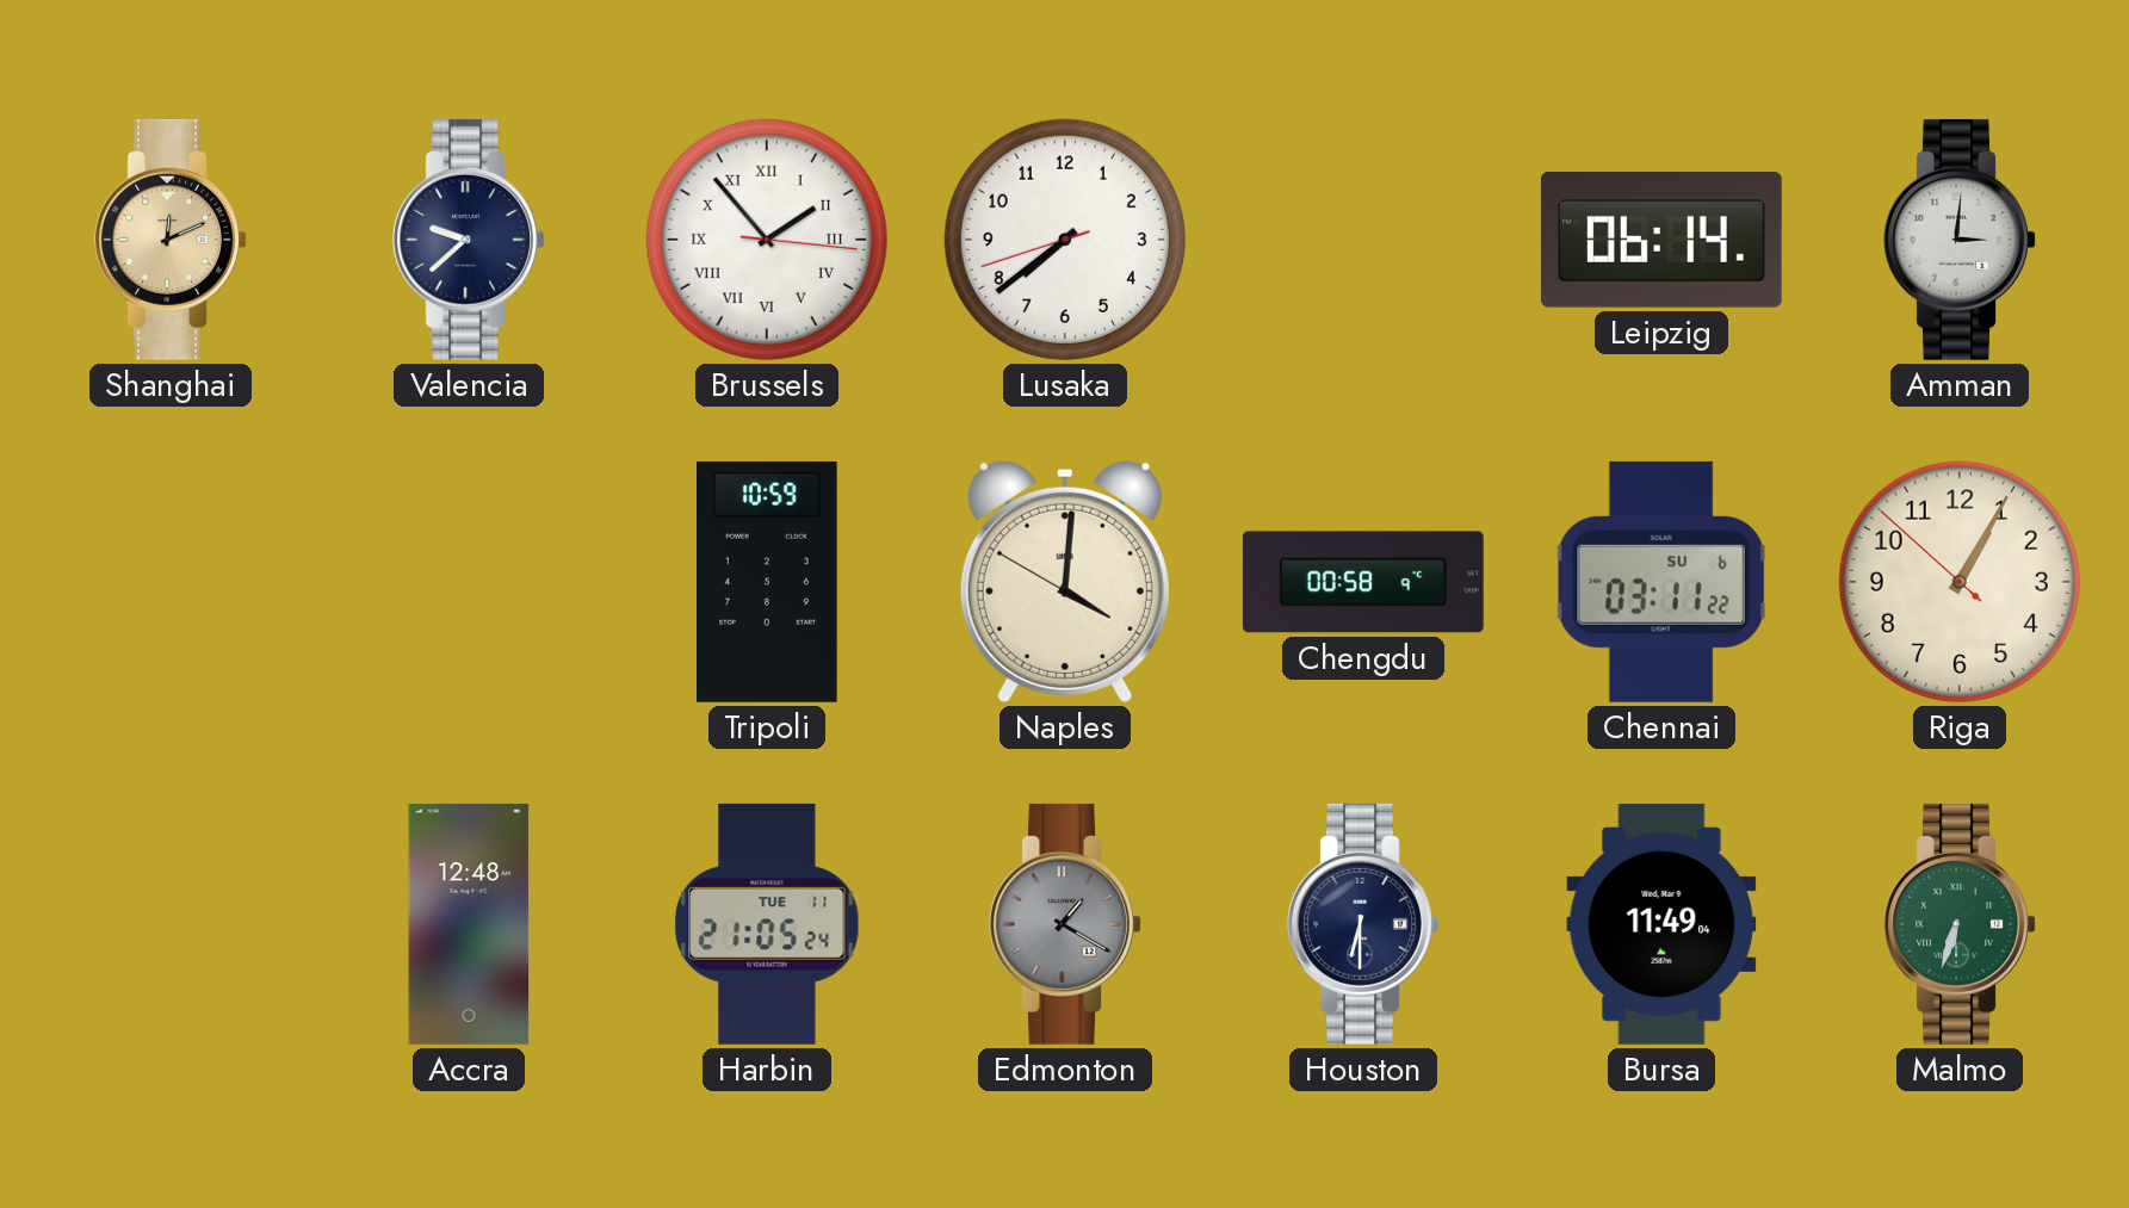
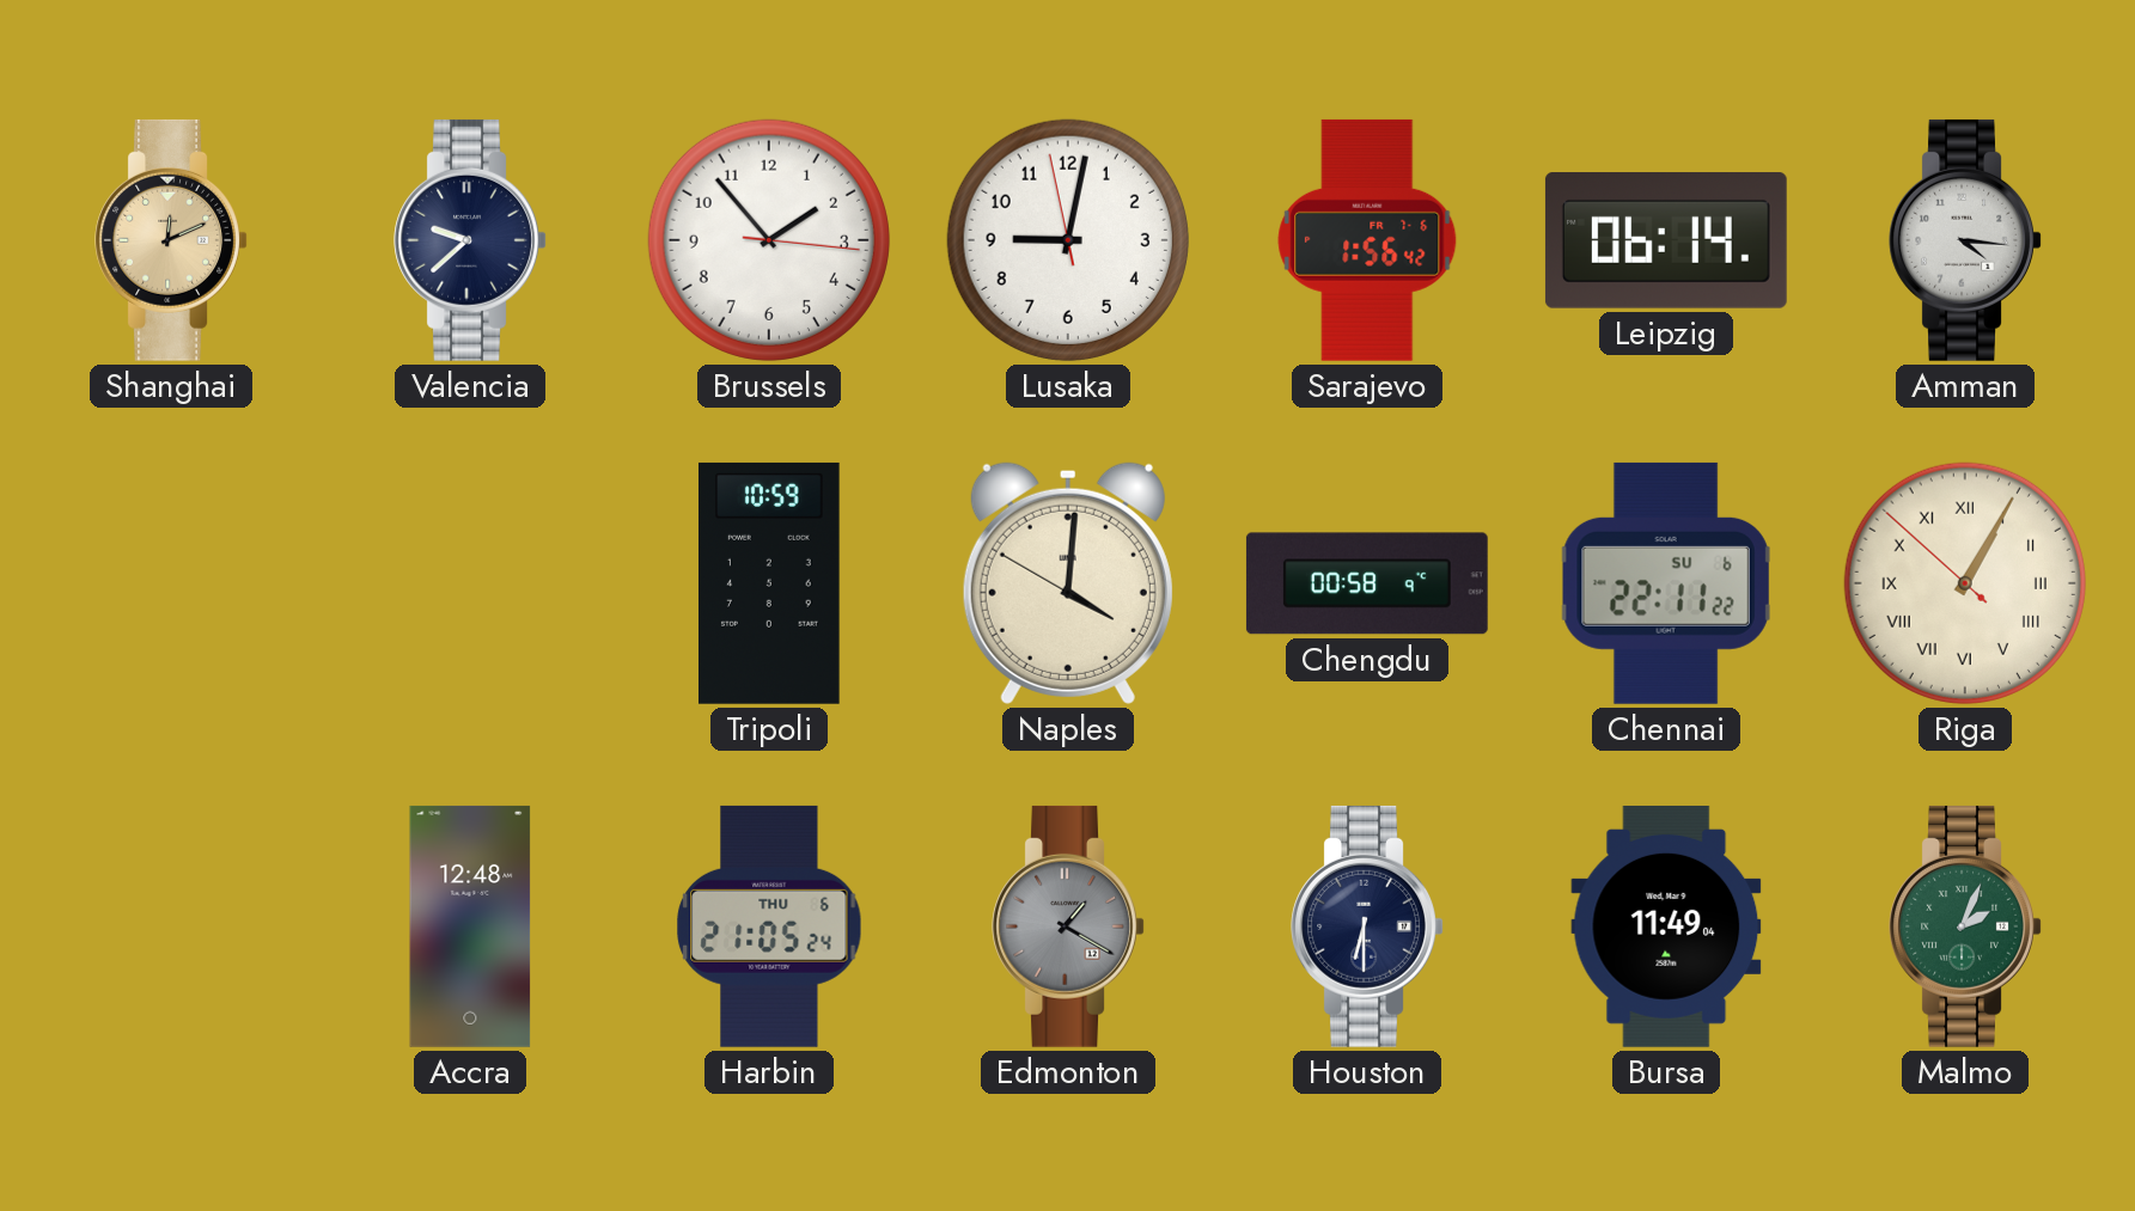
Brussels numerals: Roman -> Arabic (769, 240)
Lusaka: 7:38 -> 9:01 (1068, 240)
Sarajevo: none -> 1:56 (1367, 240)
Amman: 3:01 -> 4:16 (1965, 240)
Chennai: 03:11 -> 22:11 (1666, 583)
Riga numerals: Arabic -> Roman (1965, 583)
Harbin date: TUE 11 -> THU 6 (769, 926)
Malmo: 6:33 -> 2:04 (1965, 926)
